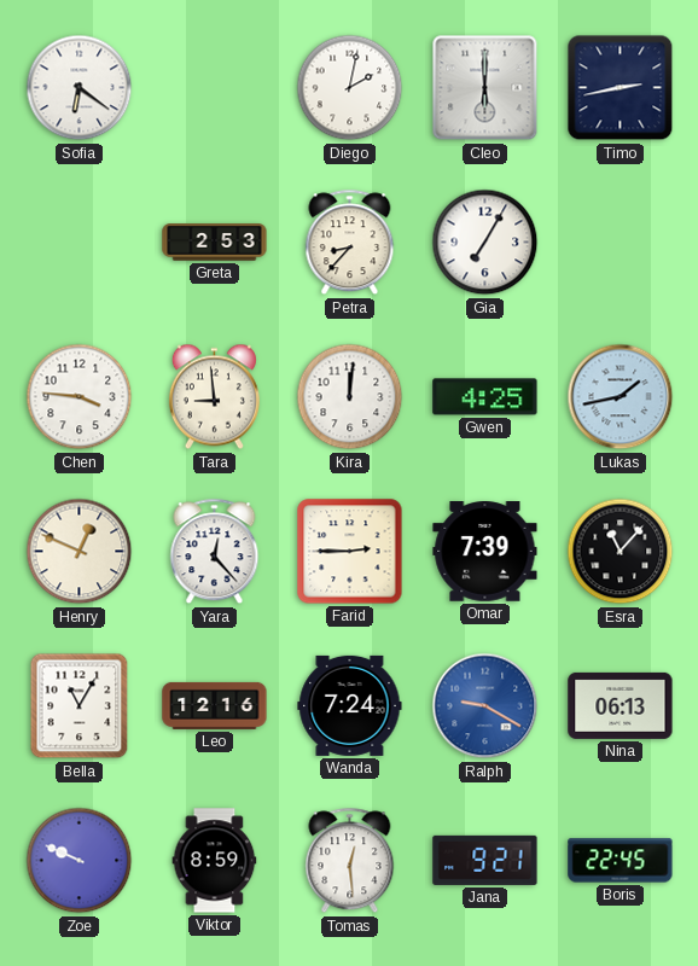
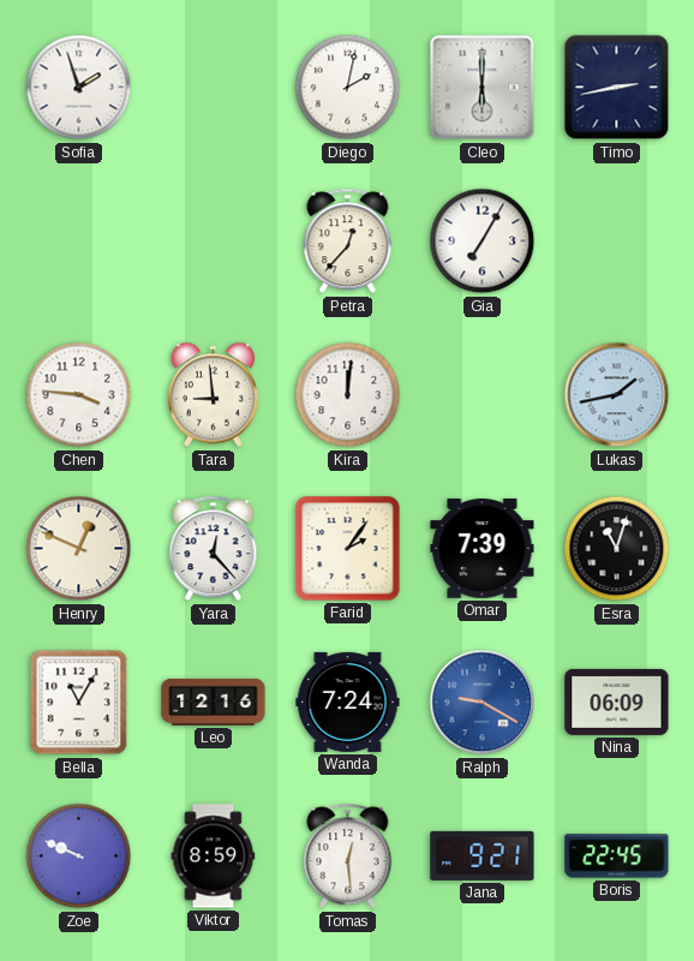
Sofia: 6:21 -> 1:57 (79, 88)
Greta: 2:53 -> none (215, 243)
Petra: 8:37 -> 12:37 (348, 241)
Gwen: 4:25 -> none (485, 397)
Farid: 2:45 -> 2:06 (348, 549)
Esra: 11:07 -> 11:03 (617, 549)
Nina: 06:13 -> 06:09 (617, 702)
